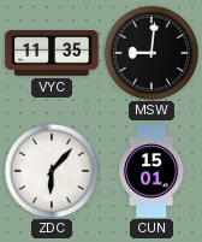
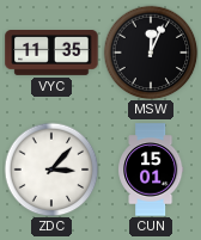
MSW: 9:01 -> 12:04 (151, 53)
ZDC: 6:07 -> 3:07 (51, 170)
